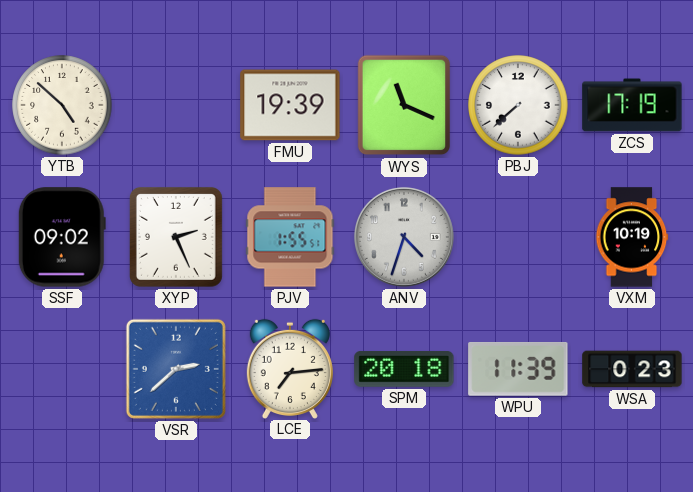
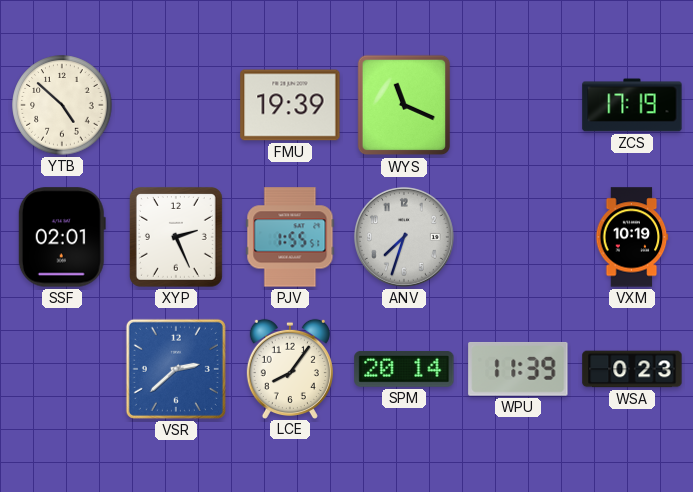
PBJ: 7:38 -> none (518, 105)
SSF: 09:02 -> 02:01 (62, 237)
ANV: 4:33 -> 7:33 (404, 237)
LCE: 7:14 -> 8:06 (290, 368)
SPM: 20:18 -> 20:14 (404, 369)
